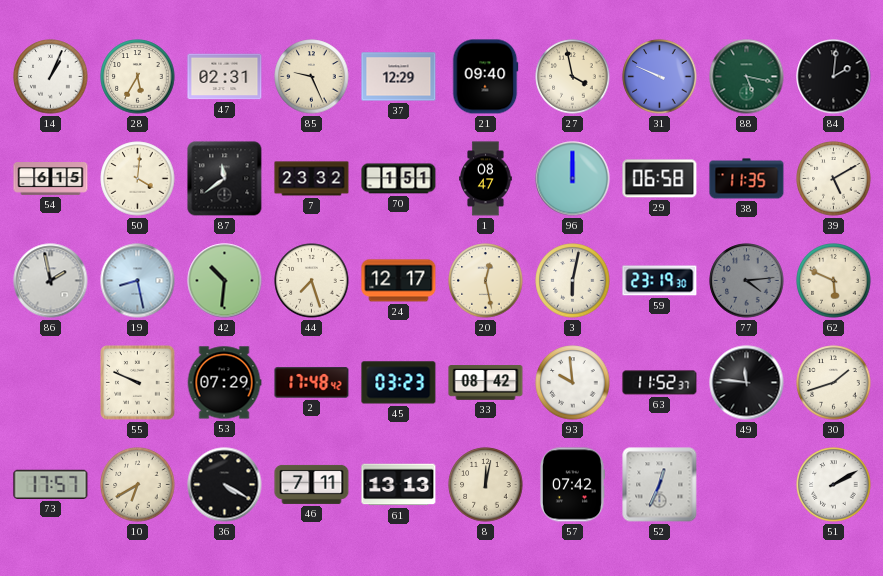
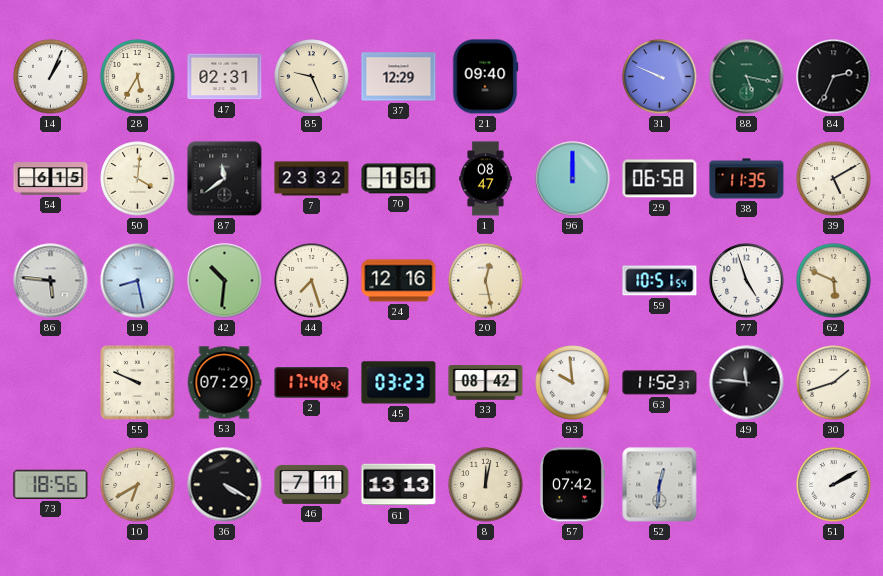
27: 3:58 -> none (573, 77)
84: 2:01 -> 2:34 (834, 77)
86: 1:58 -> 5:46 (51, 281)
24: 12:17 -> 12:16 (399, 281)
3: 6:02 -> none (573, 281)
59: 23:19 -> 10:51 (660, 281)
77: 4:14 -> 4:57 (747, 281)
77 dial: grey -> white (747, 281)
73: 17:57 -> 18:56 (51, 484)
52: 12:34 -> 12:31 (660, 485)
